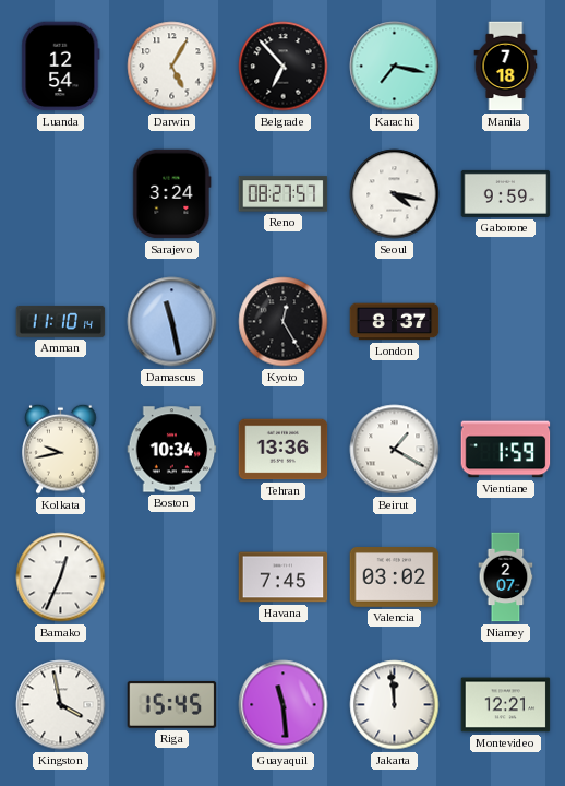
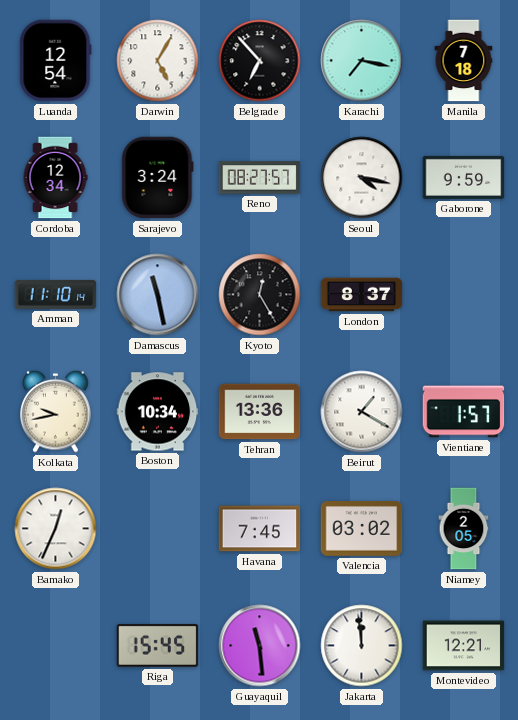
Cordoba: none -> 12:34 (55, 178)
Vientiane: 1:59 -> 1:57 (464, 412)
Niamey: 2:07 -> 2:05 (464, 529)
Kingston: 3:58 -> none (61, 705)
